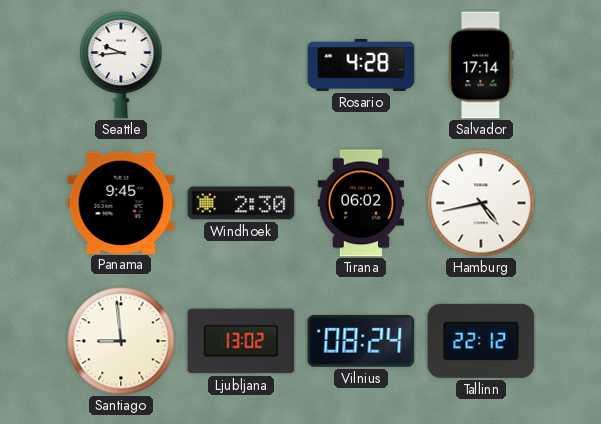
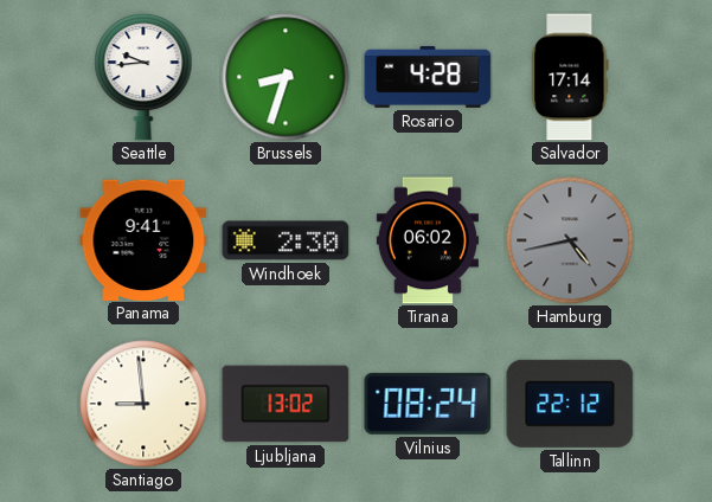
Brussels: none -> 8:33 (286, 77)
Panama: 9:45 -> 9:41 (143, 239)
Hamburg dial: white -> grey (570, 240)
